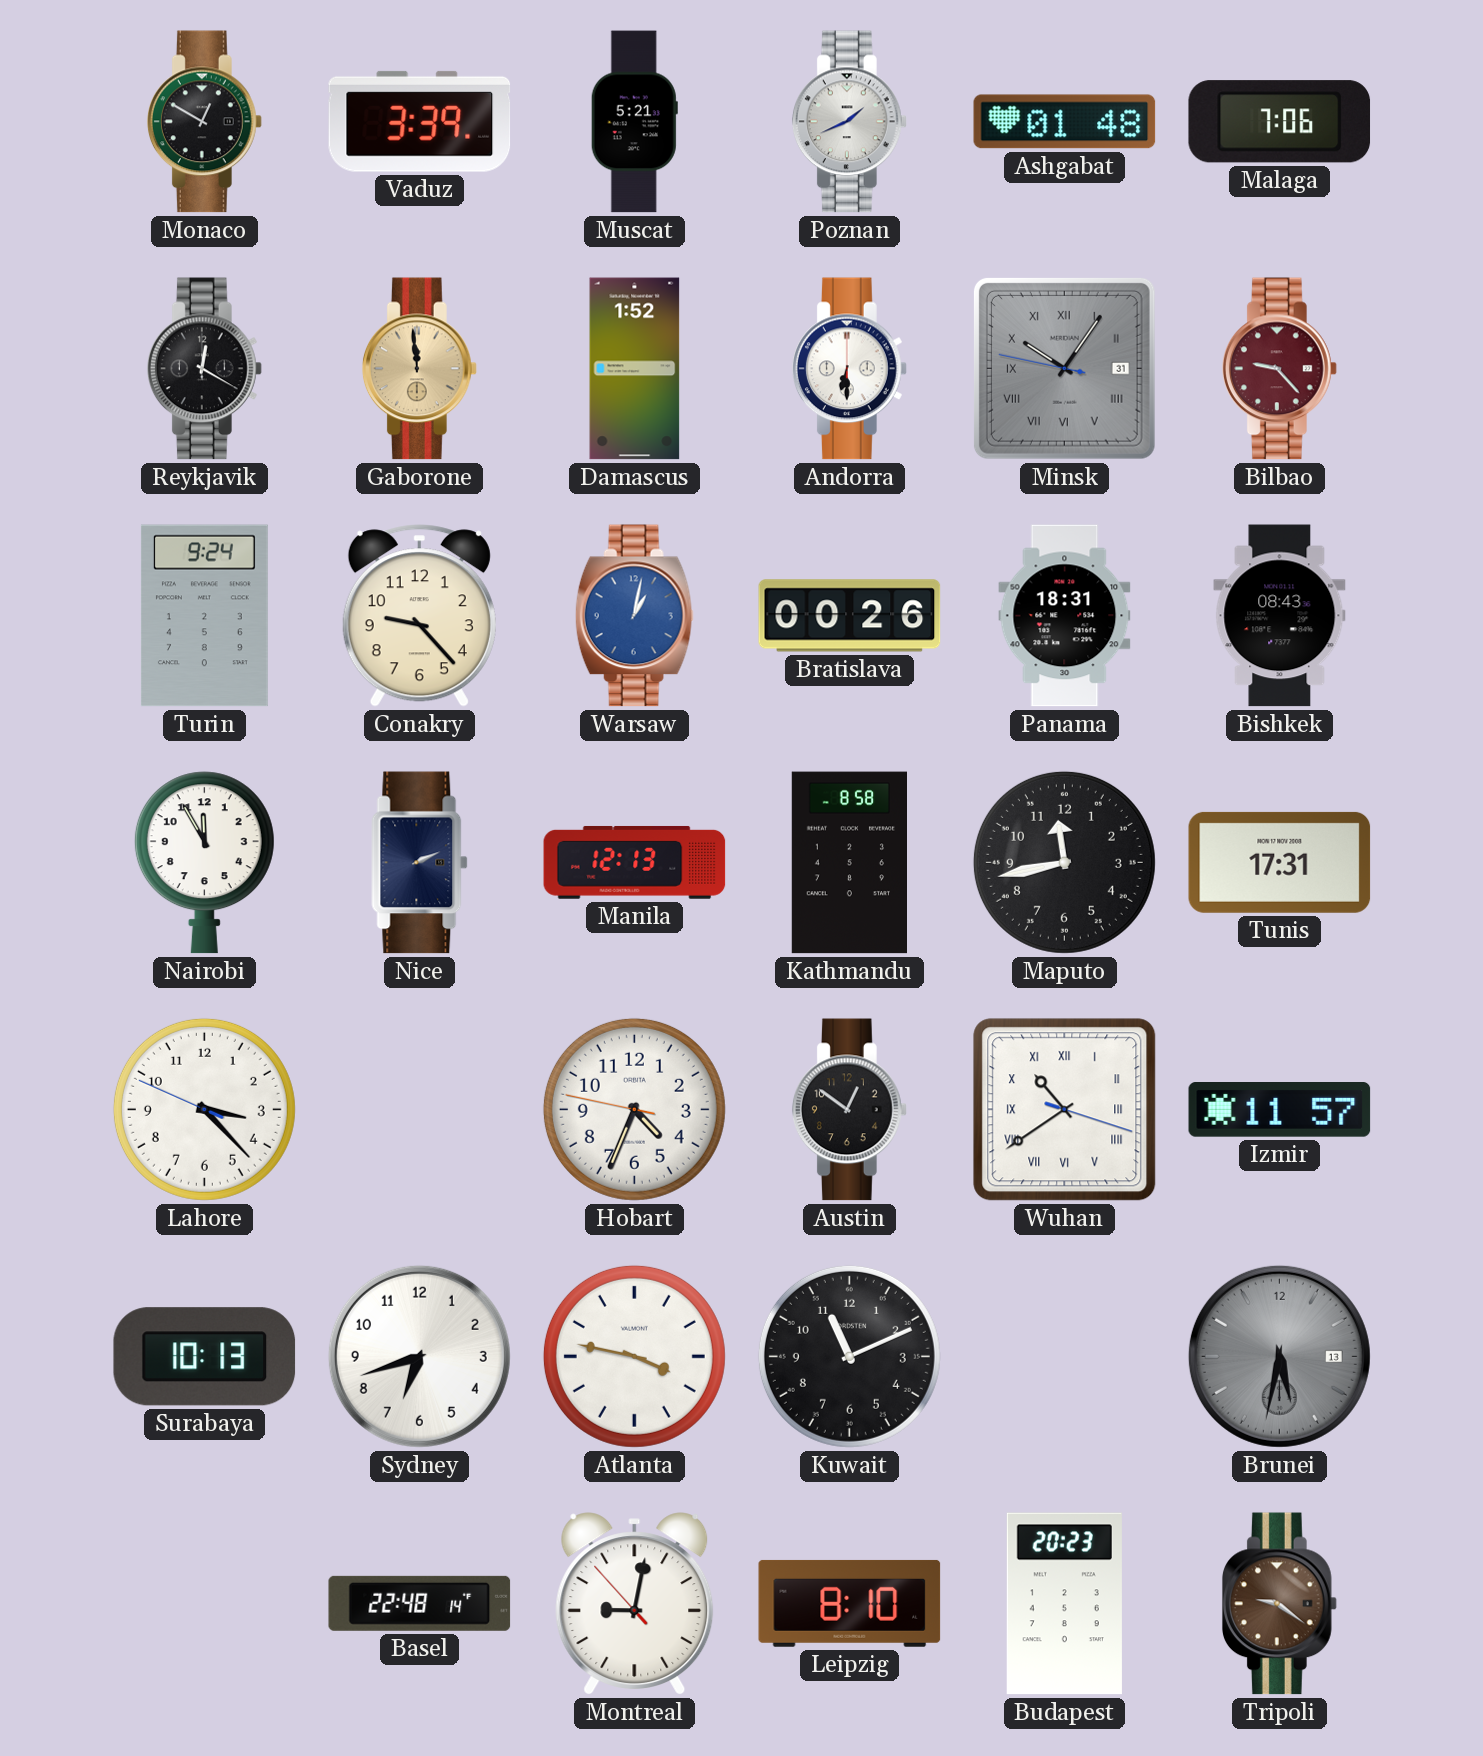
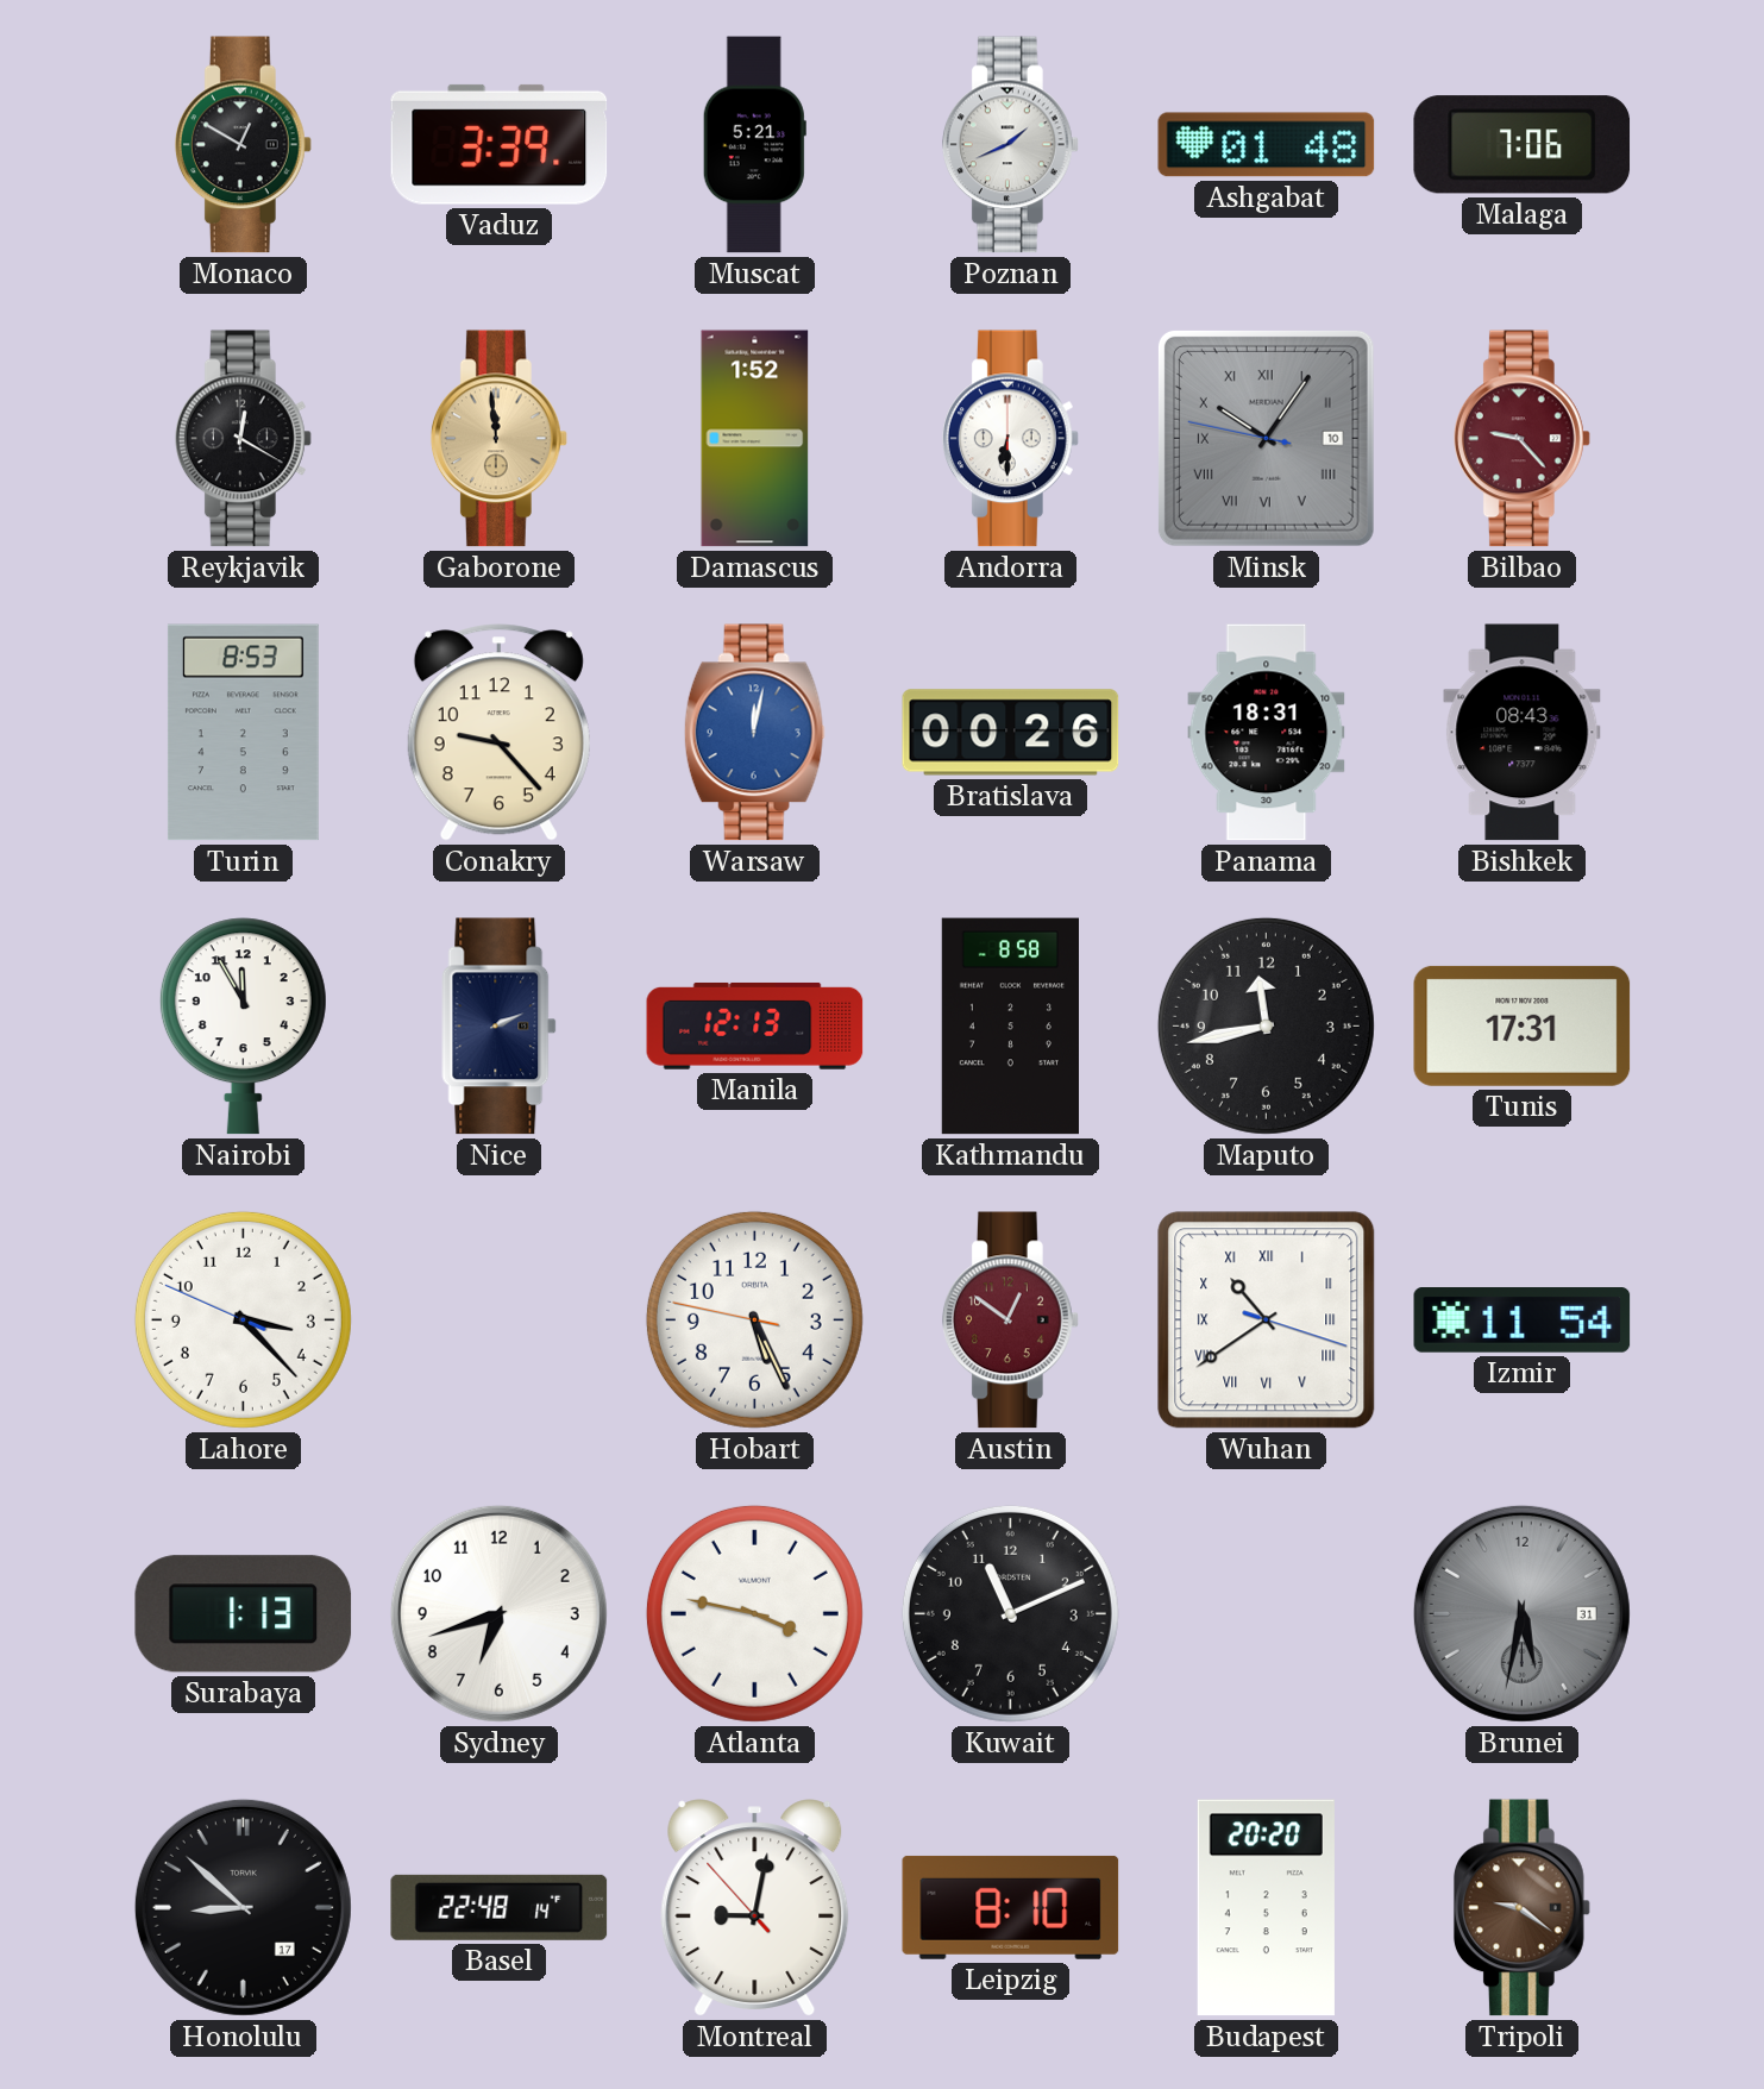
Minsk date: 31 -> 10 (1266, 438)
Turin: 9:24 -> 8:53 (243, 733)
Warsaw: 1:02 -> 12:02 (754, 733)
Hobart: 4:33 -> 5:25 (754, 1319)
Austin dial: black -> burgundy (1010, 1320)
Izmir: 11:57 -> 11:54 (1523, 1320)
Surabaya: 10:13 -> 1:13 (244, 1614)
Brunei date: 13 -> 31 (1521, 1613)
Honolulu: none -> 8:52 (243, 1907)
Budapest: 20:23 -> 20:20 (1266, 1908)
